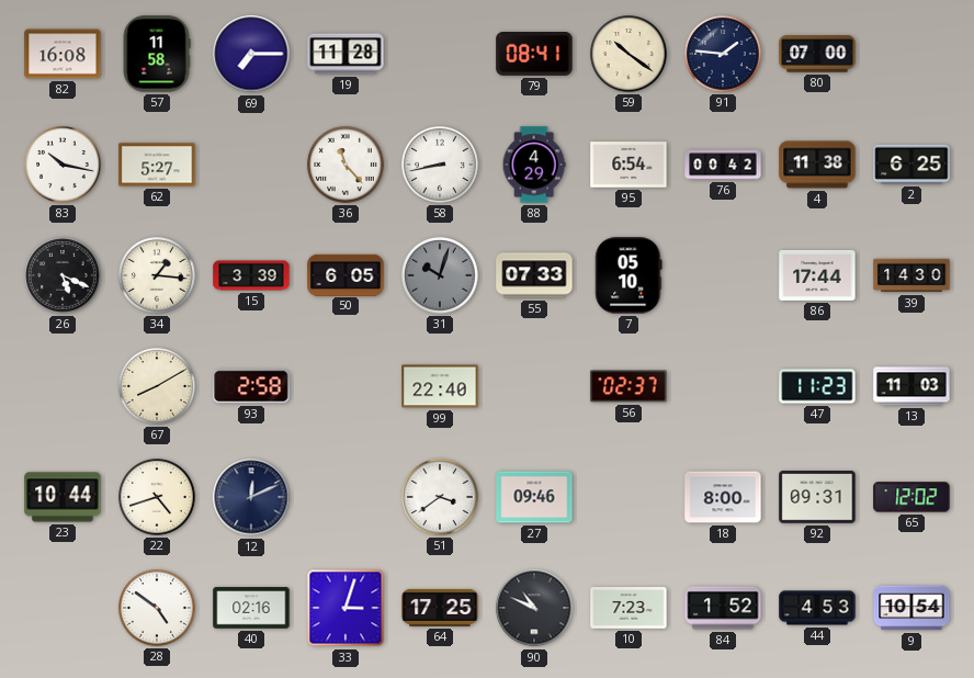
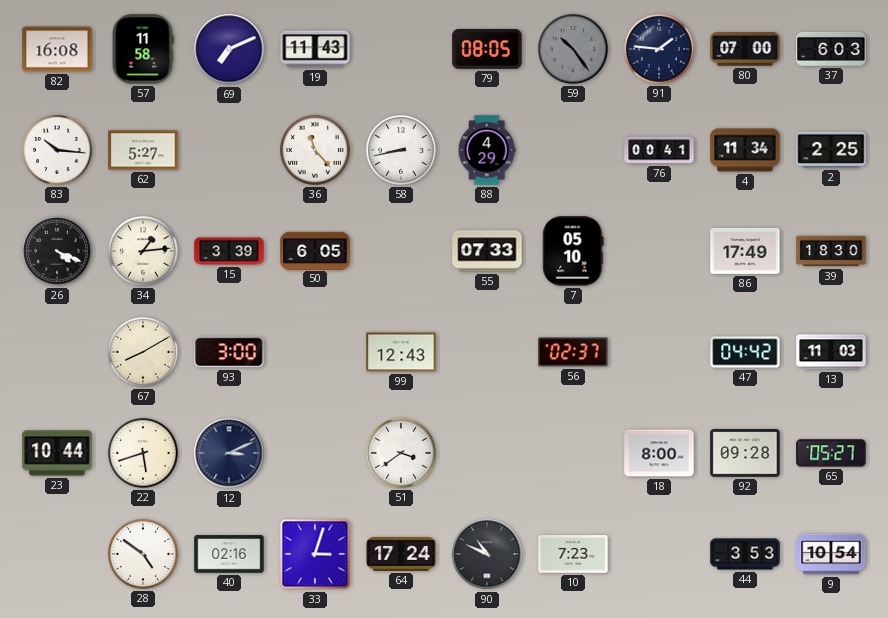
69: 7:15 -> 7:11 (229, 49)
19: 11:28 -> 11:43 (315, 49)
79: 08:41 -> 08:05 (487, 49)
59: 10:21 -> 10:24 (574, 50)
59 dial: cream -> grey (574, 50)
37: none -> 6:03 (831, 49)
83: 10:17 -> 10:16 (58, 151)
95: 6:54 -> none (628, 165)
76: 00:42 -> 00:41 (659, 150)
4: 11:38 -> 11:34 (745, 150)
2: 6:25 -> 2:25 (831, 150)
26: 5:19 -> 4:19 (58, 252)
34: 1:16 -> 1:14 (144, 252)
31: 10:03 -> none (441, 276)
86: 17:44 -> 17:49 (745, 251)
39: 14:30 -> 18:30 (831, 251)
93: 2:58 -> 3:00 (229, 352)
99: 22:40 -> 12:43 (401, 352)
47: 11:23 -> 04:42 (745, 352)
22: 4:42 -> 5:42 (144, 454)
12: 12:11 -> 3:11 (229, 453)
27: 09:46 -> none (534, 497)
92: 09:31 -> 09:28 (745, 453)
65: 12:02 -> 05:27 (831, 453)
64: 17:25 -> 17:24 (401, 554)
84: 1:52 -> none (723, 608)
44: 4:53 -> 3:53 (745, 554)
